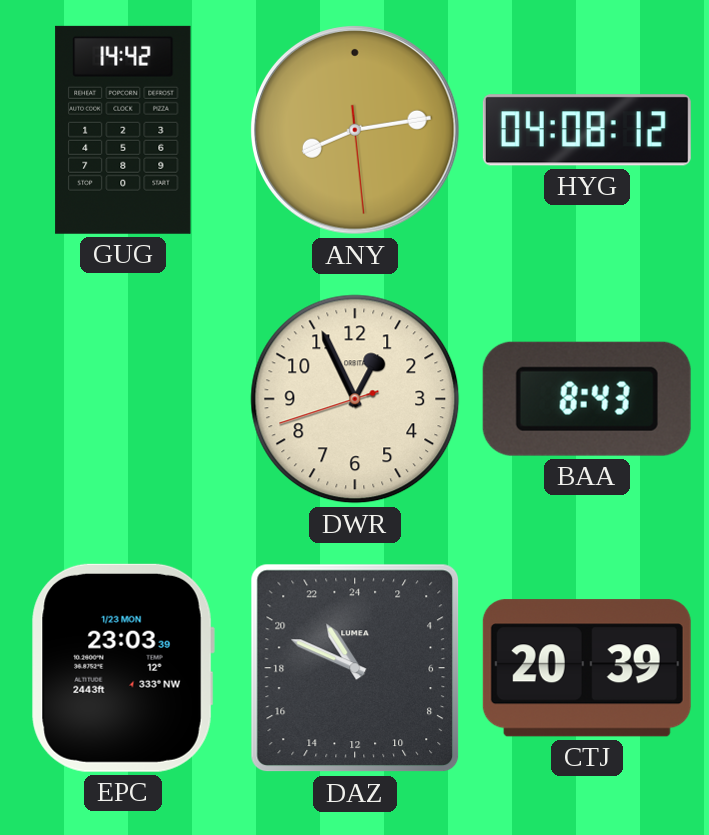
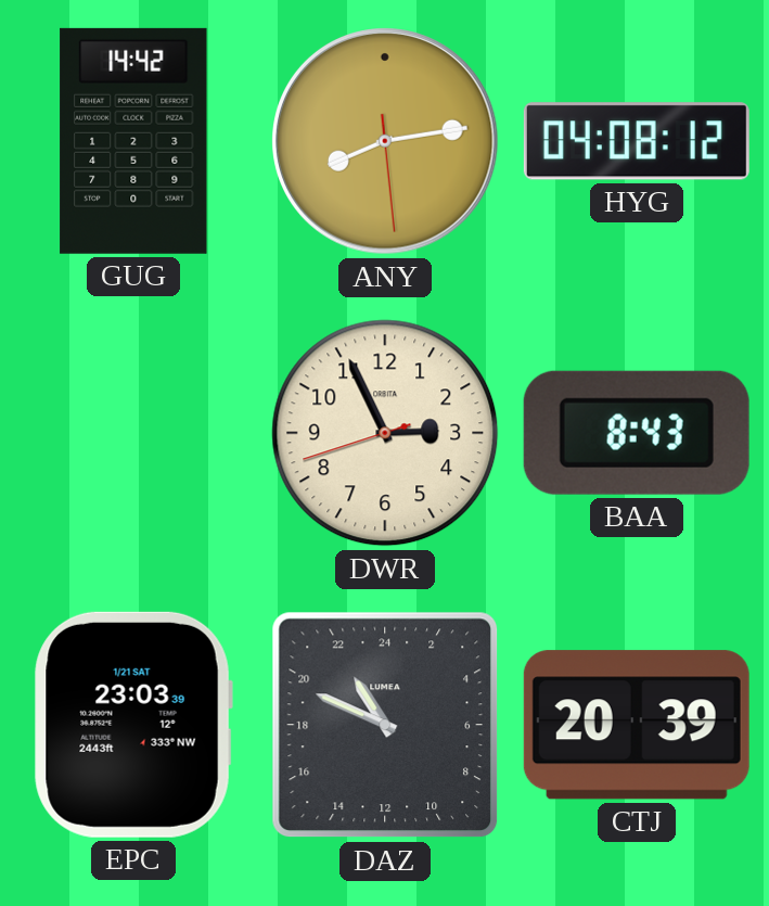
DWR: 12:55 -> 2:55 (385, 433)
EPC date: 1/23 MON -> 1/21 SAT (133, 725)
